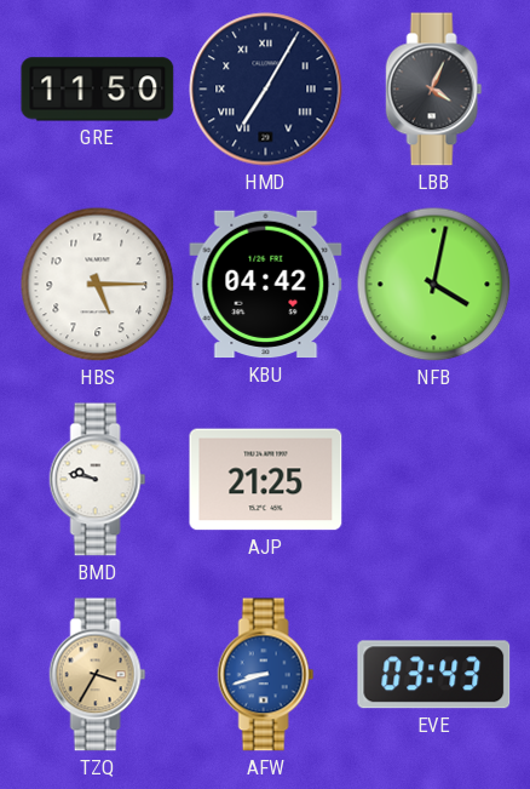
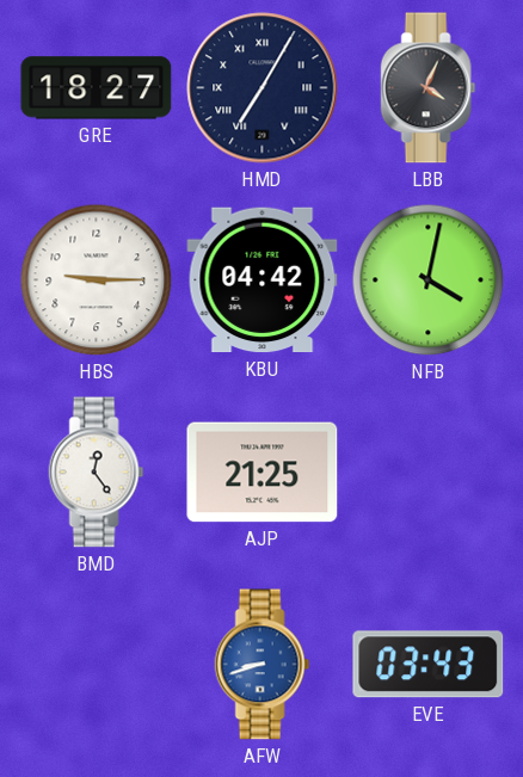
GRE: 11:50 -> 18:27 (97, 88)
HBS: 5:15 -> 9:15 (97, 280)
BMD: 9:47 -> 12:24 (97, 473)
TZQ: 3:35 -> none (98, 675)
